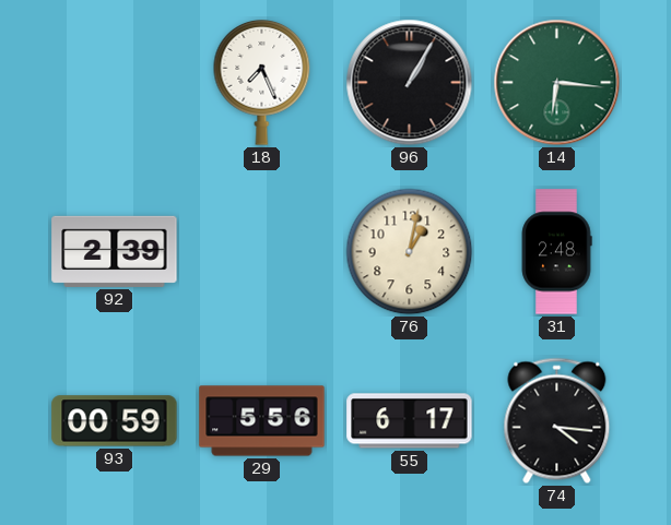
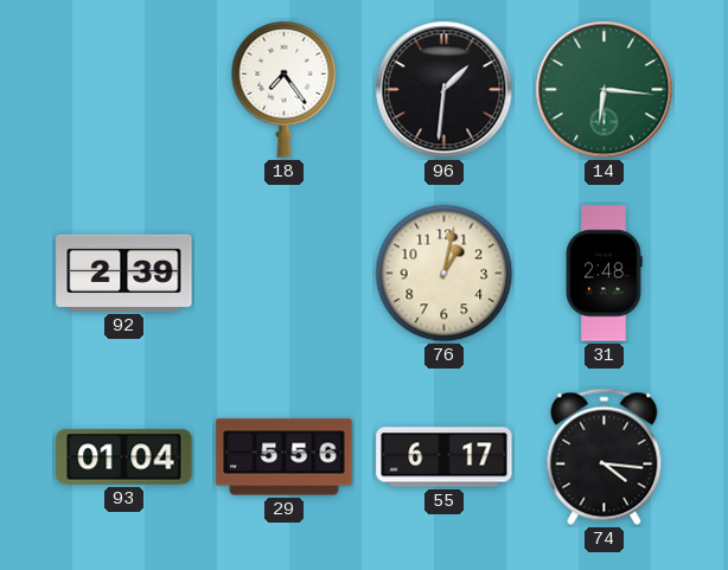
18: 7:26 -> 7:24 (285, 90)
96: 1:05 -> 1:31 (445, 90)
93: 00:59 -> 01:04 (124, 457)
